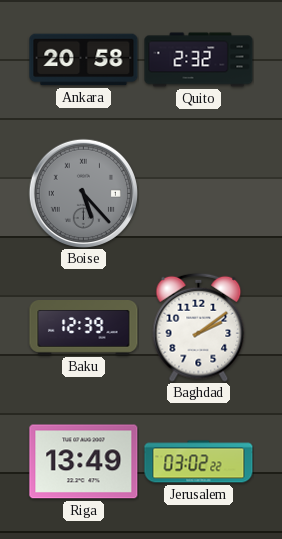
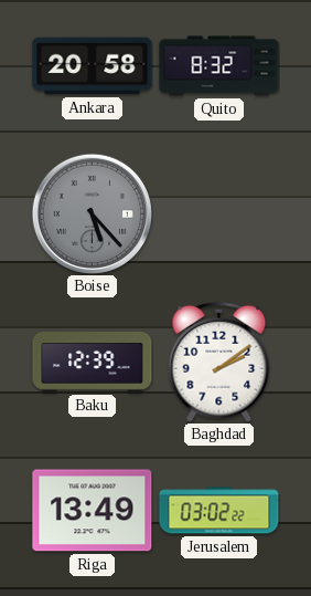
Quito: 2:32 -> 8:32 (219, 66)
